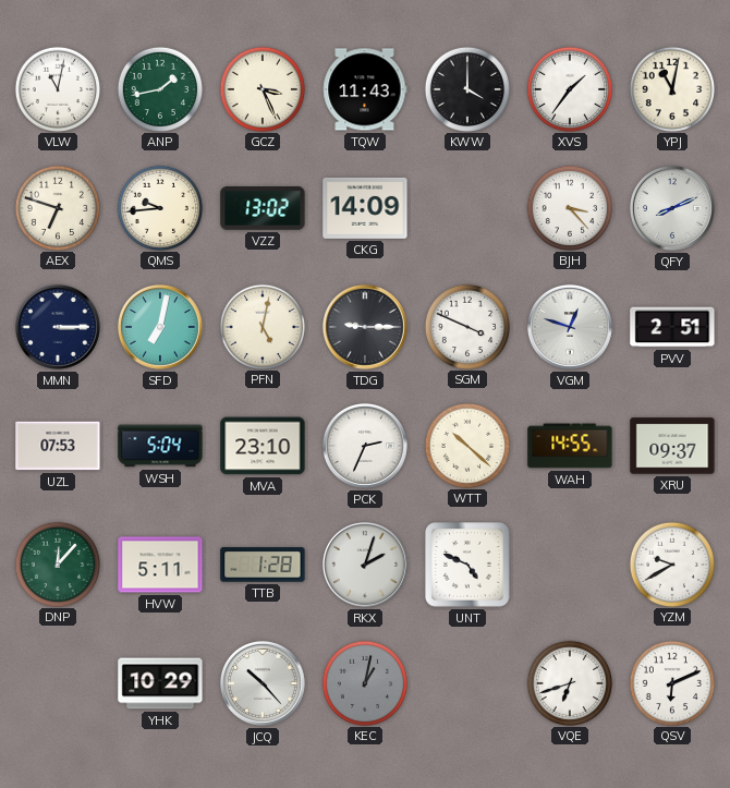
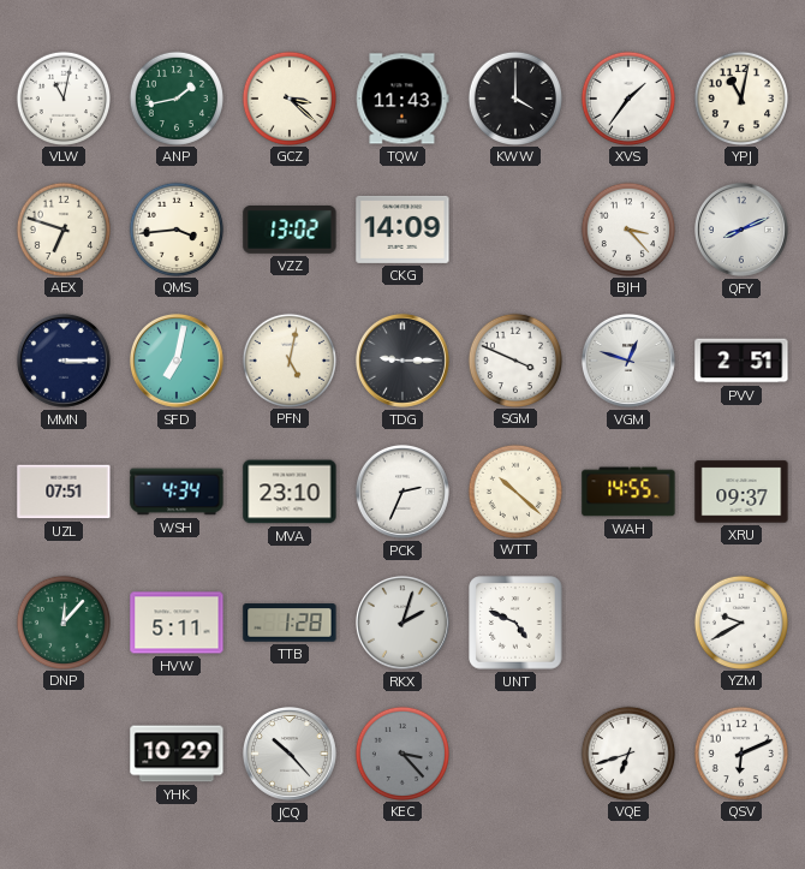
GCZ: 3:26 -> 3:22 (288, 97)
QMS: 9:44 -> 3:44 (175, 228)
UZL: 07:53 -> 07:51 (64, 492)
WSH: 5:04 -> 4:34 (177, 492)
KEC: 1:02 -> 3:23 (401, 752)
